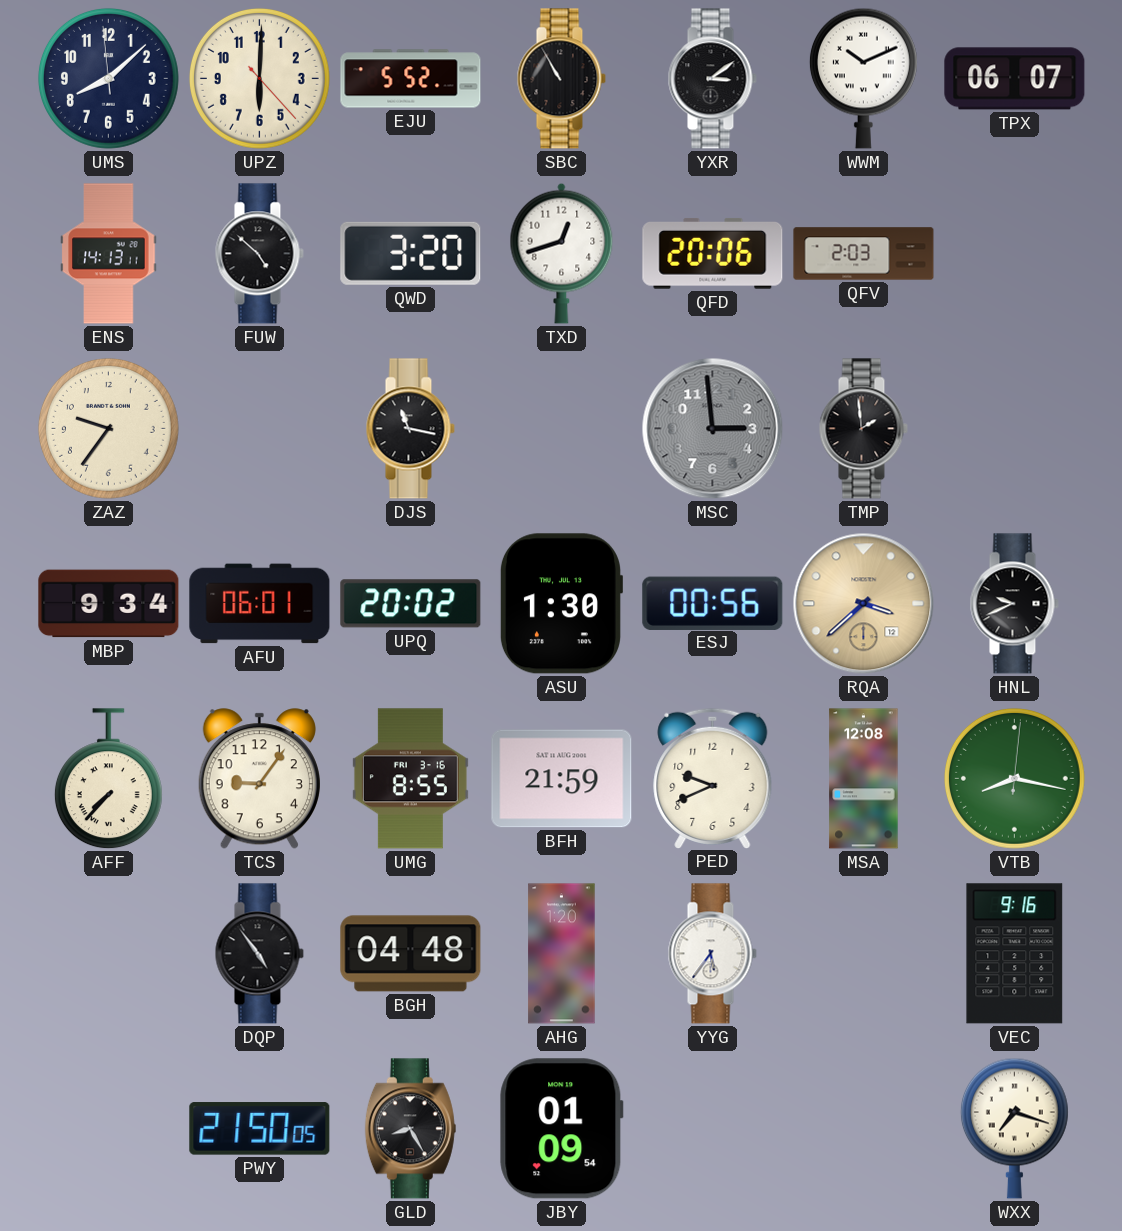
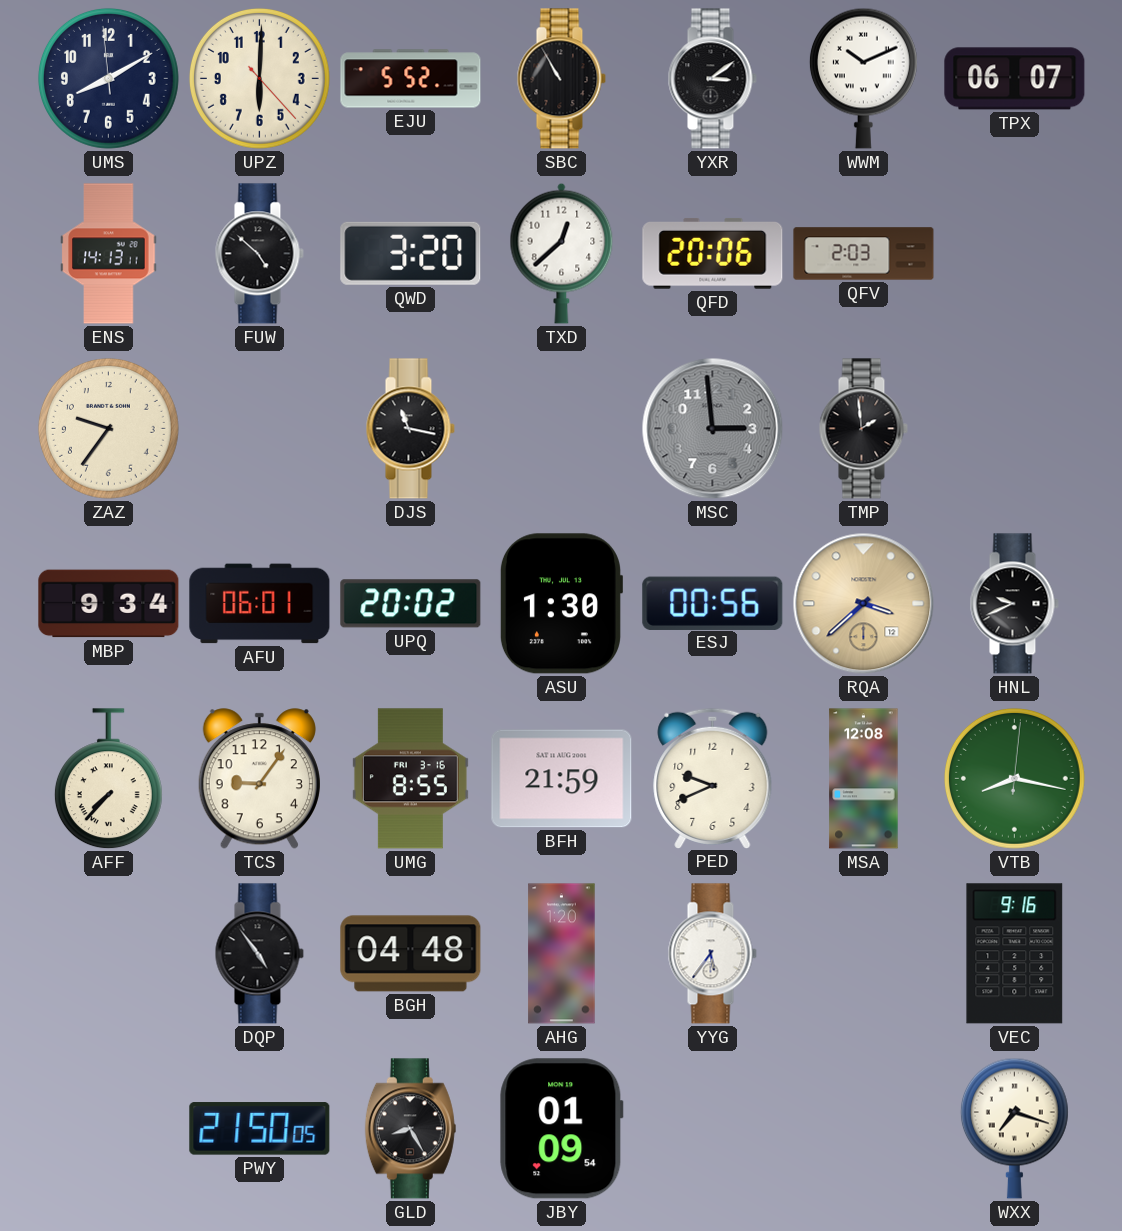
UMS: 8:07 -> 8:09 (108, 78)
TXD: 12:42 -> 12:38 (562, 253)
